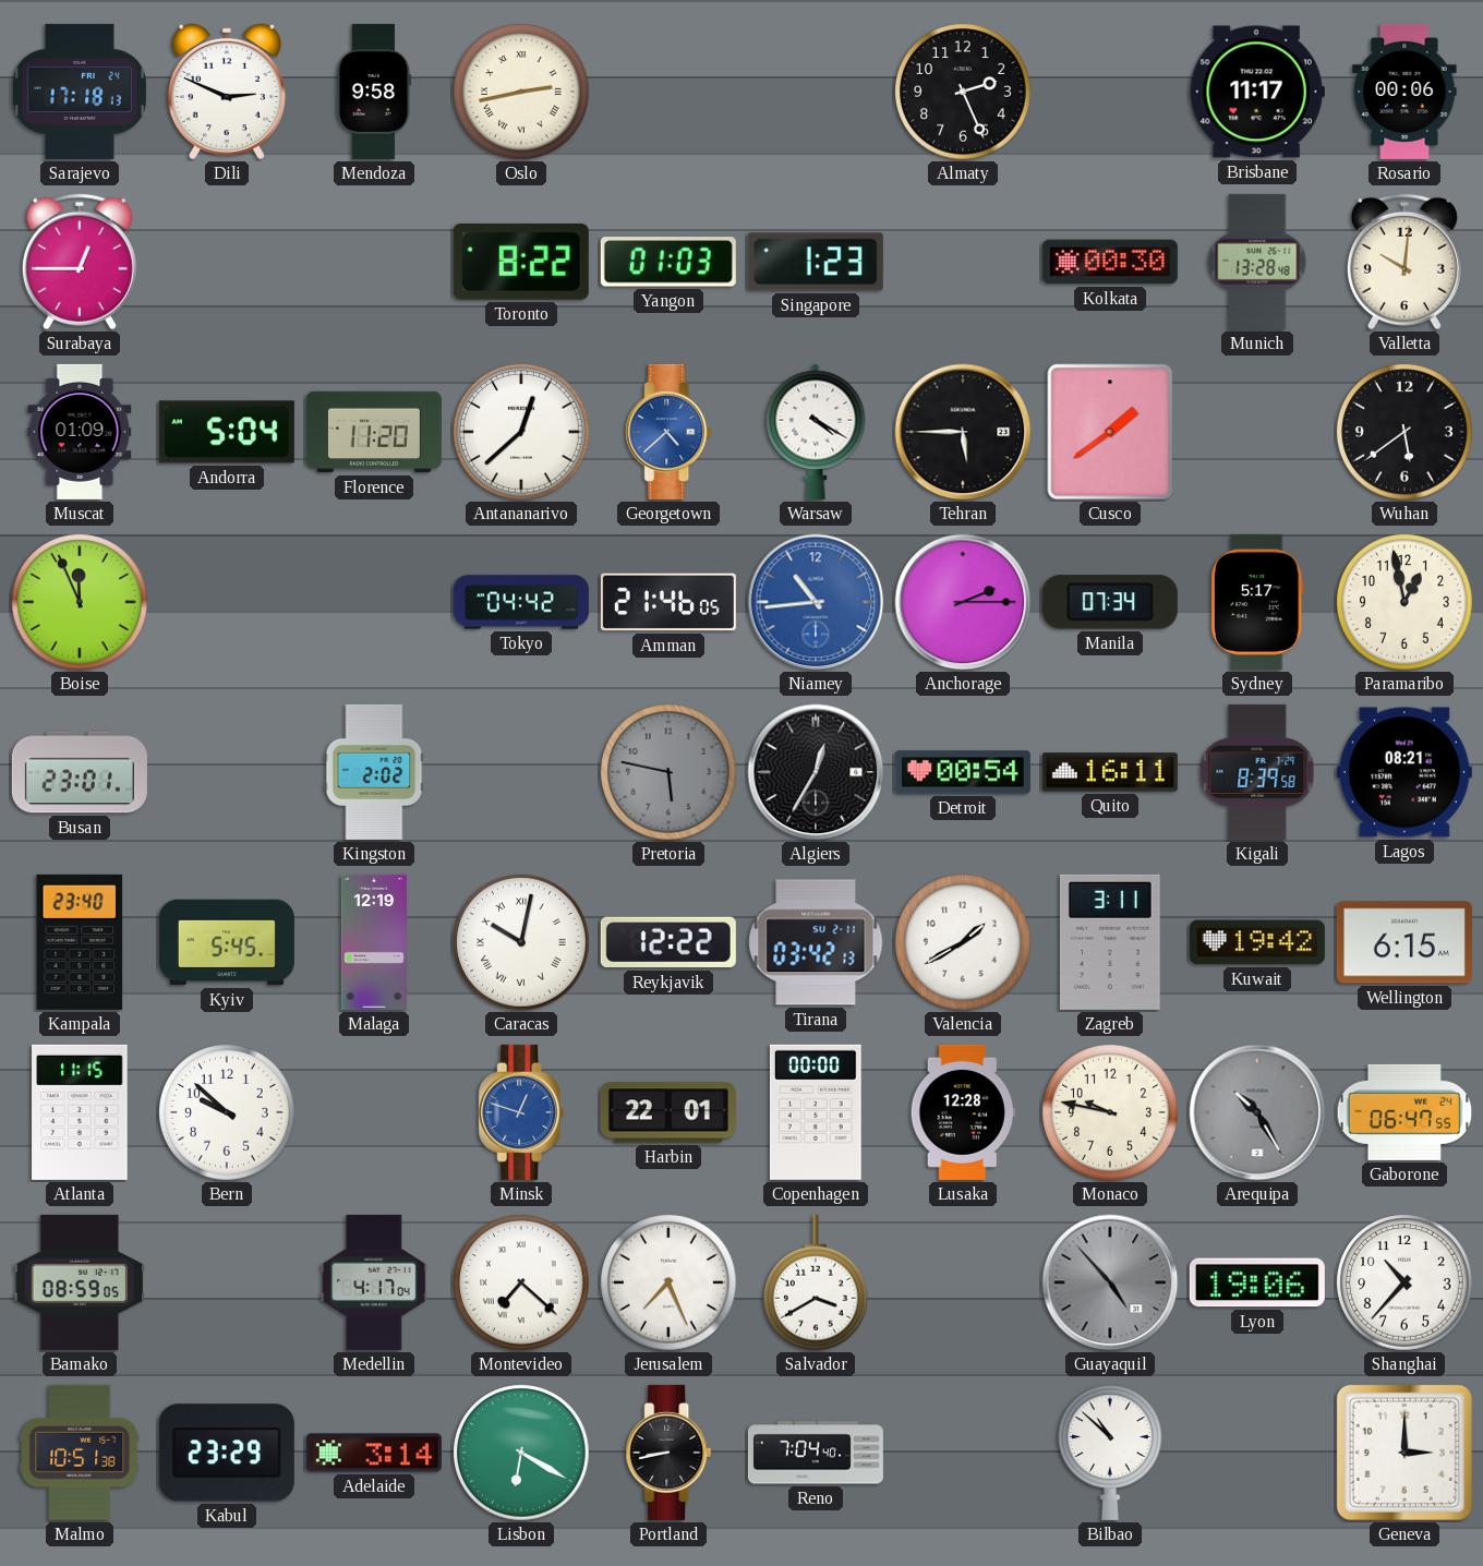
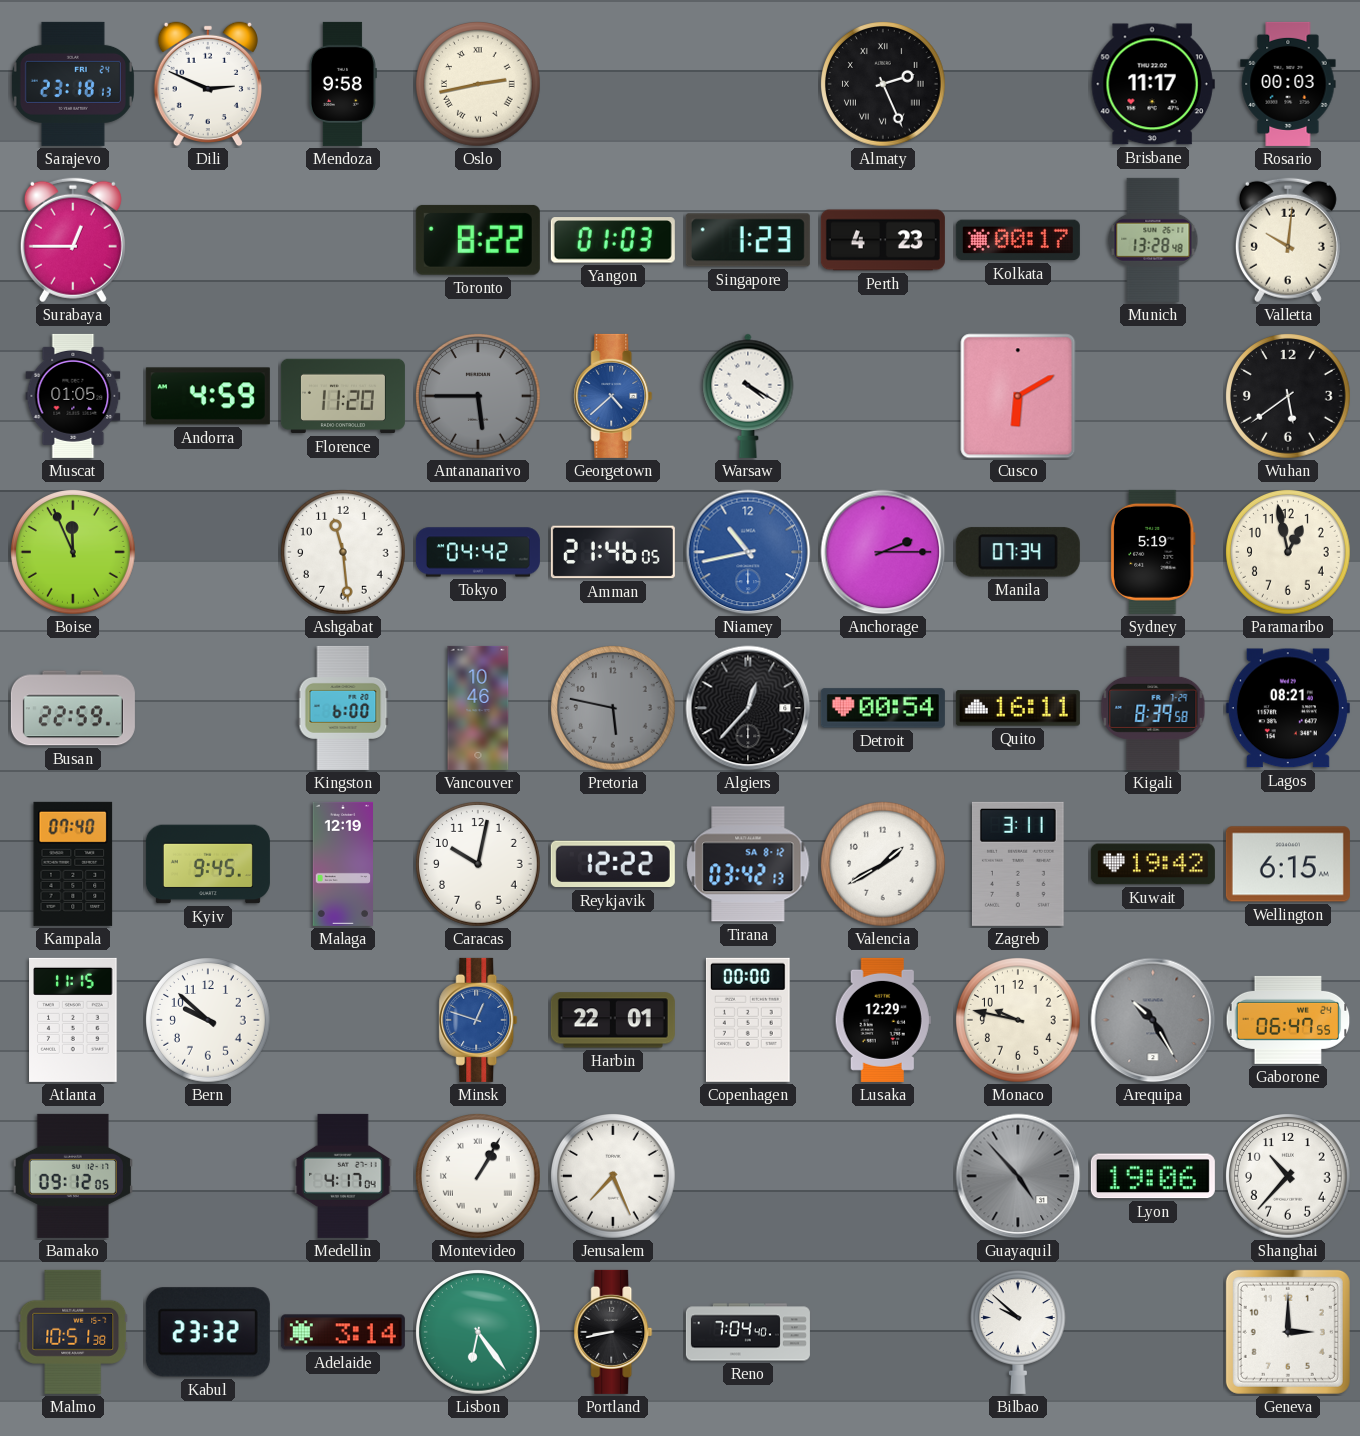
Sarajevo: 17:18 -> 23:18 (73, 84)
Almaty numerals: Arabic -> Roman (884, 85)
Rosario: 00:06 -> 00:03 (1288, 84)
Perth: none -> 4:23 (883, 240)
Kolkata: 00:30 -> 00:17 (1018, 240)
Muscat: 01:09 -> 01:05 (73, 396)
Andorra: 5:04 -> 4:59 (208, 396)
Antananarivo: 12:38 -> 5:45 (479, 397)
Antananarivo dial: white -> grey (479, 397)
Tehran: 5:45 -> none (963, 432)
Cusco: 1:39 -> 6:10 (1018, 396)
Ashgabat: none -> 11:29 (344, 553)
Niamey: 10:44 -> 10:43 (748, 552)
Sydney: 5:17 -> 5:19 (1153, 552)
Busan: 23:01 -> 22:59 (73, 708)
Kingston: 2:02 -> 6:00 (343, 708)
Vancouver: none -> 10:46 (478, 708)
Algiers: 12:35 -> 12:37 (748, 708)
Kampala: 23:40 -> 07:40 (73, 864)
Kyiv: 5:45 -> 9:45 (208, 864)
Caracas numerals: Roman -> Arabic (479, 865)
Tirana date: SU 2-11 -> SA 8-12 (748, 864)
Lusaka: 12:28 -> 12:29 (883, 1020)
Bamako: 08:59 -> 09:12 (73, 1176)
Montevideo: 7:22 -> 1:05 (479, 1177)
Salvador: 3:40 -> none (816, 1282)
Kabul: 23:29 -> 23:32 (208, 1332)
Lisbon: 6:20 -> 6:24 (479, 1333)
Bilbao: 10:52 -> 9:52 (1018, 1332)
